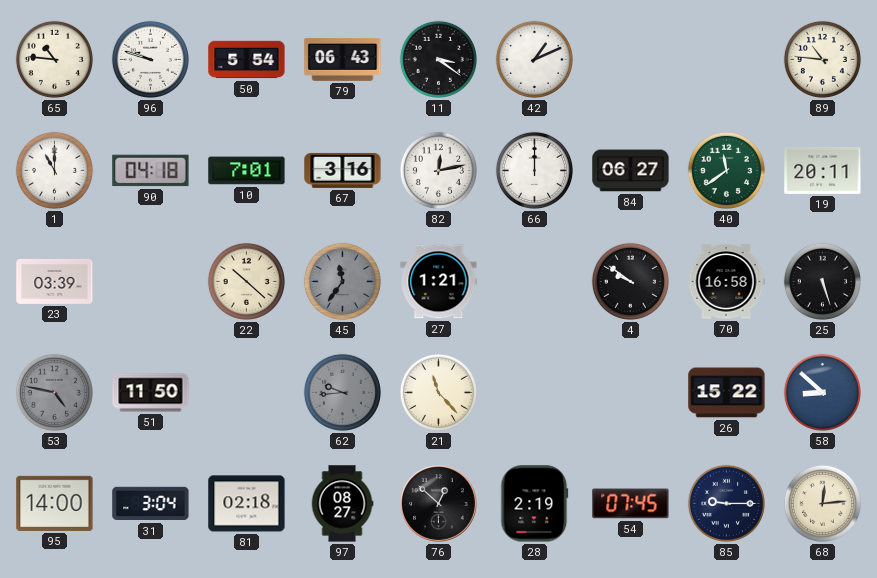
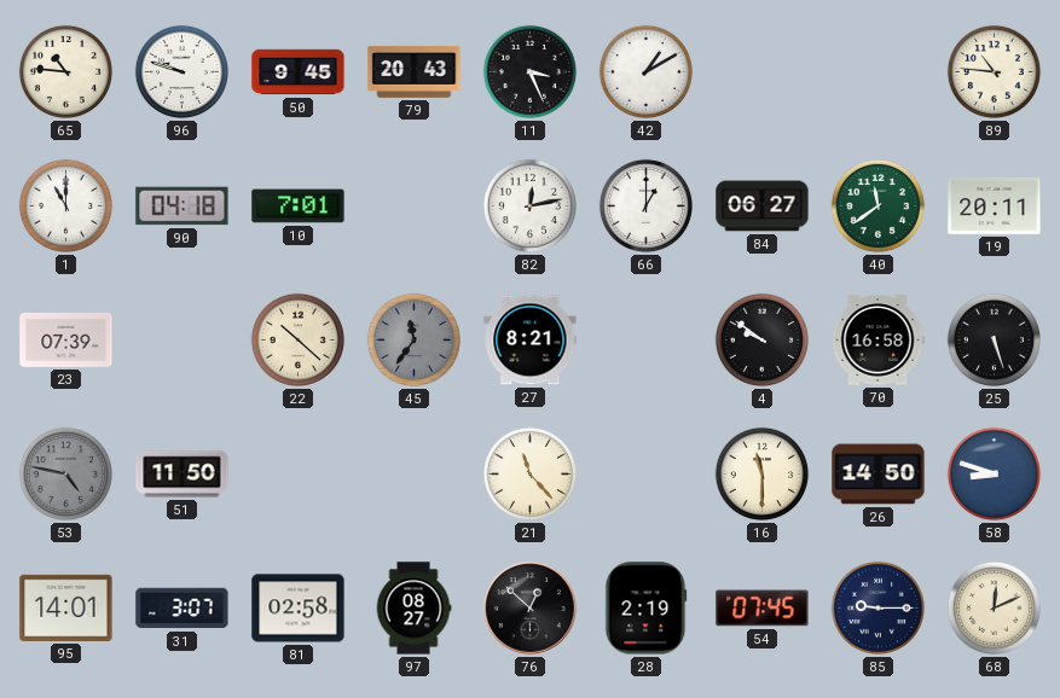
50: 5:54 -> 9:45 (299, 72)
79: 06:43 -> 20:43 (415, 71)
11: 3:21 -> 3:26 (529, 71)
42: 1:11 -> 1:10 (645, 71)
67: 3:16 -> none (343, 170)
66: 12:00 -> 1:00 (645, 205)
23: 03:39 -> 07:39 (66, 339)
27: 1:21 -> 8:21 (531, 341)
62: 9:44 -> none (342, 392)
16: none -> 11:30 (761, 473)
26: 15:22 -> 14:50 (879, 475)
58: 8:52 -> 8:48 (994, 473)
95: 14:00 -> 14:01 (66, 607)
31: 3:04 -> 3:07 (183, 609)
81: 02:18 -> 02:58 (299, 609)
68: 12:14 -> 12:11 (994, 607)
